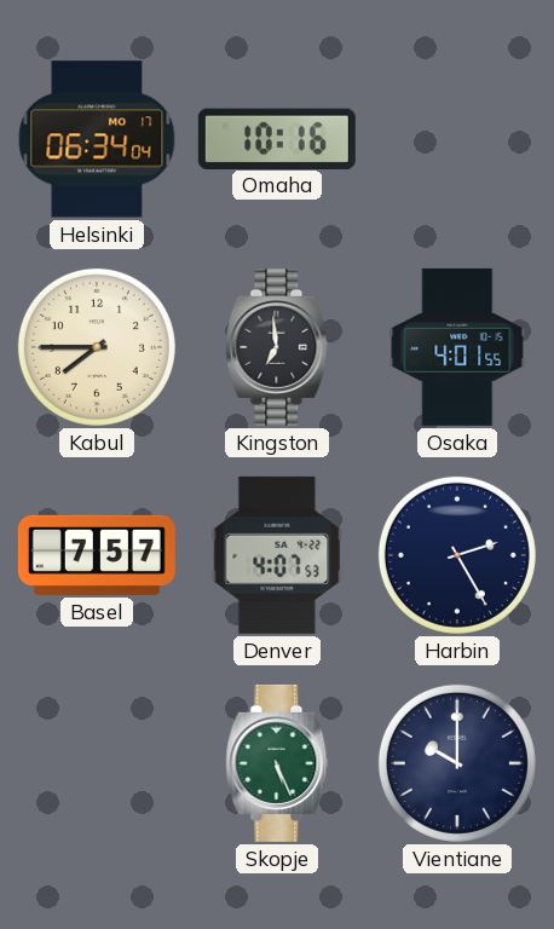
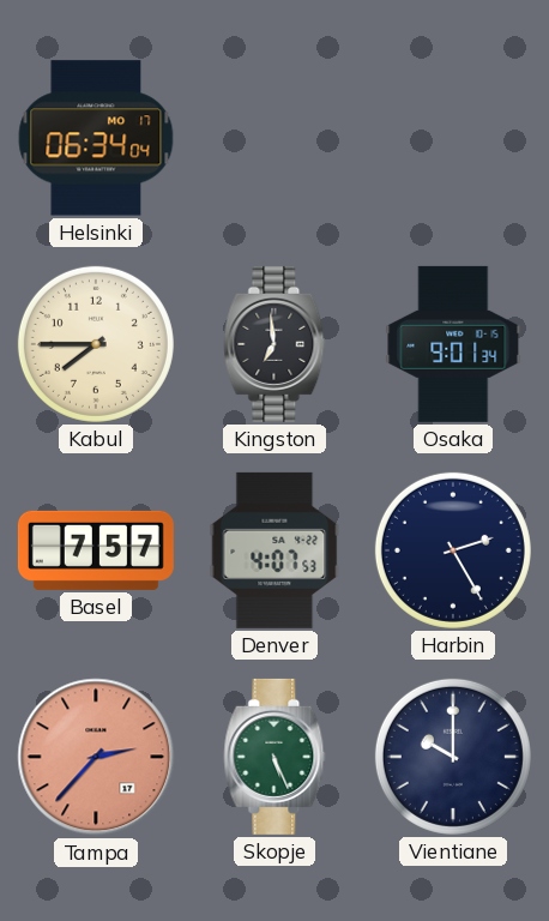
Omaha: 10:16 -> none (277, 138)
Osaka: 4:01 -> 9:01 (453, 344)
Tampa: none -> 2:37 (96, 757)
